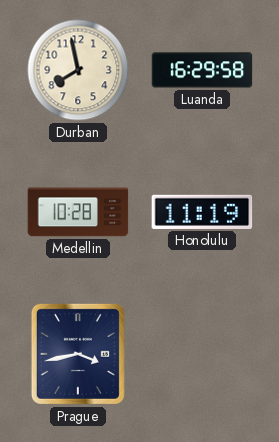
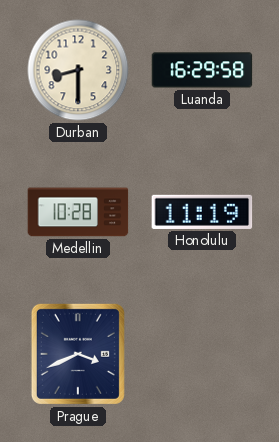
Durban: 7:58 -> 8:30 (78, 70)
Prague: 3:43 -> 3:41 (78, 354)
